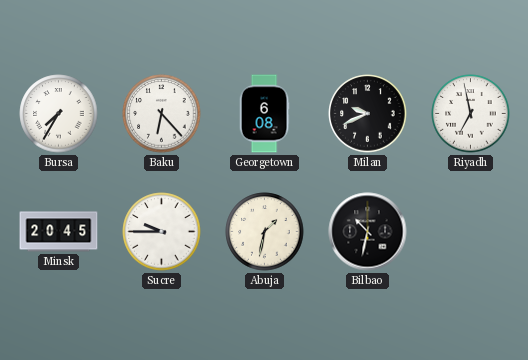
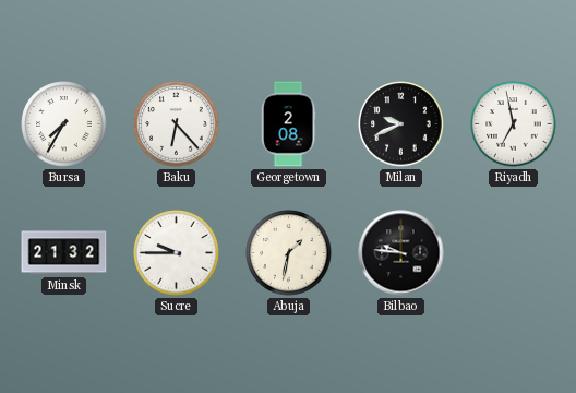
Georgetown: 6:08 -> 2:08 (288, 124)
Minsk: 20:45 -> 21:32 (64, 253)
Bilbao: 10:32 -> 9:46 (401, 253)
